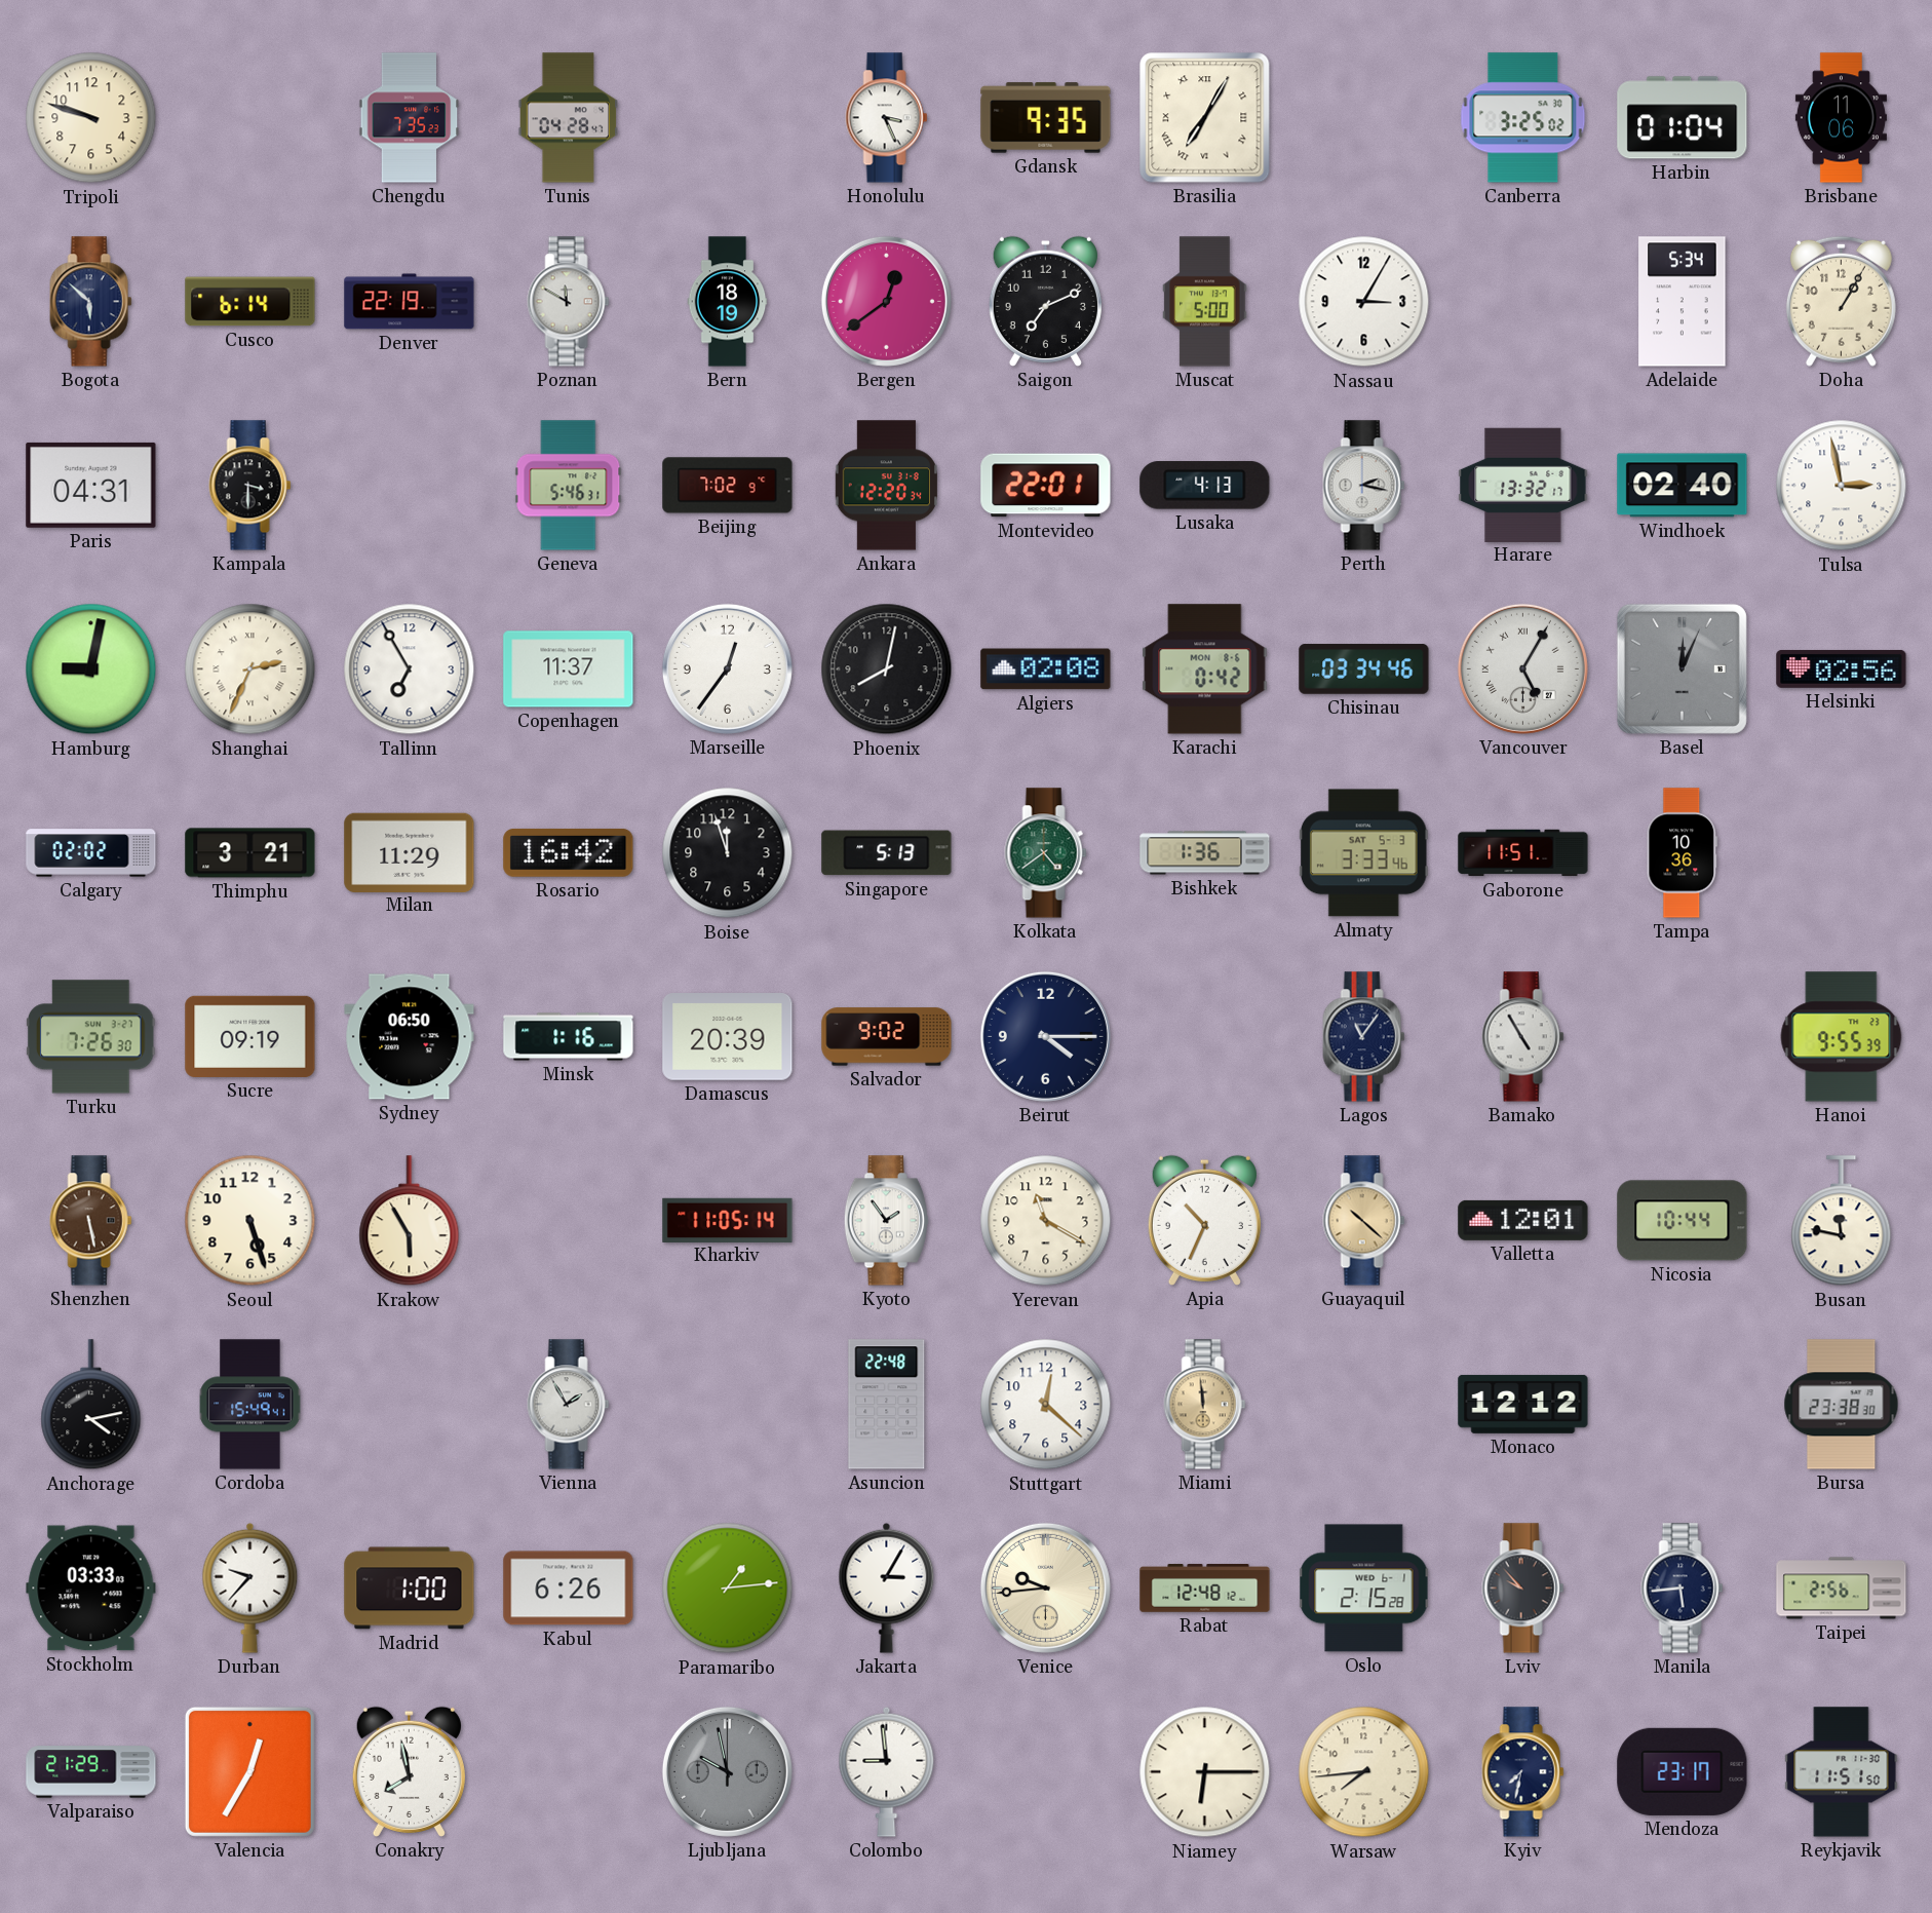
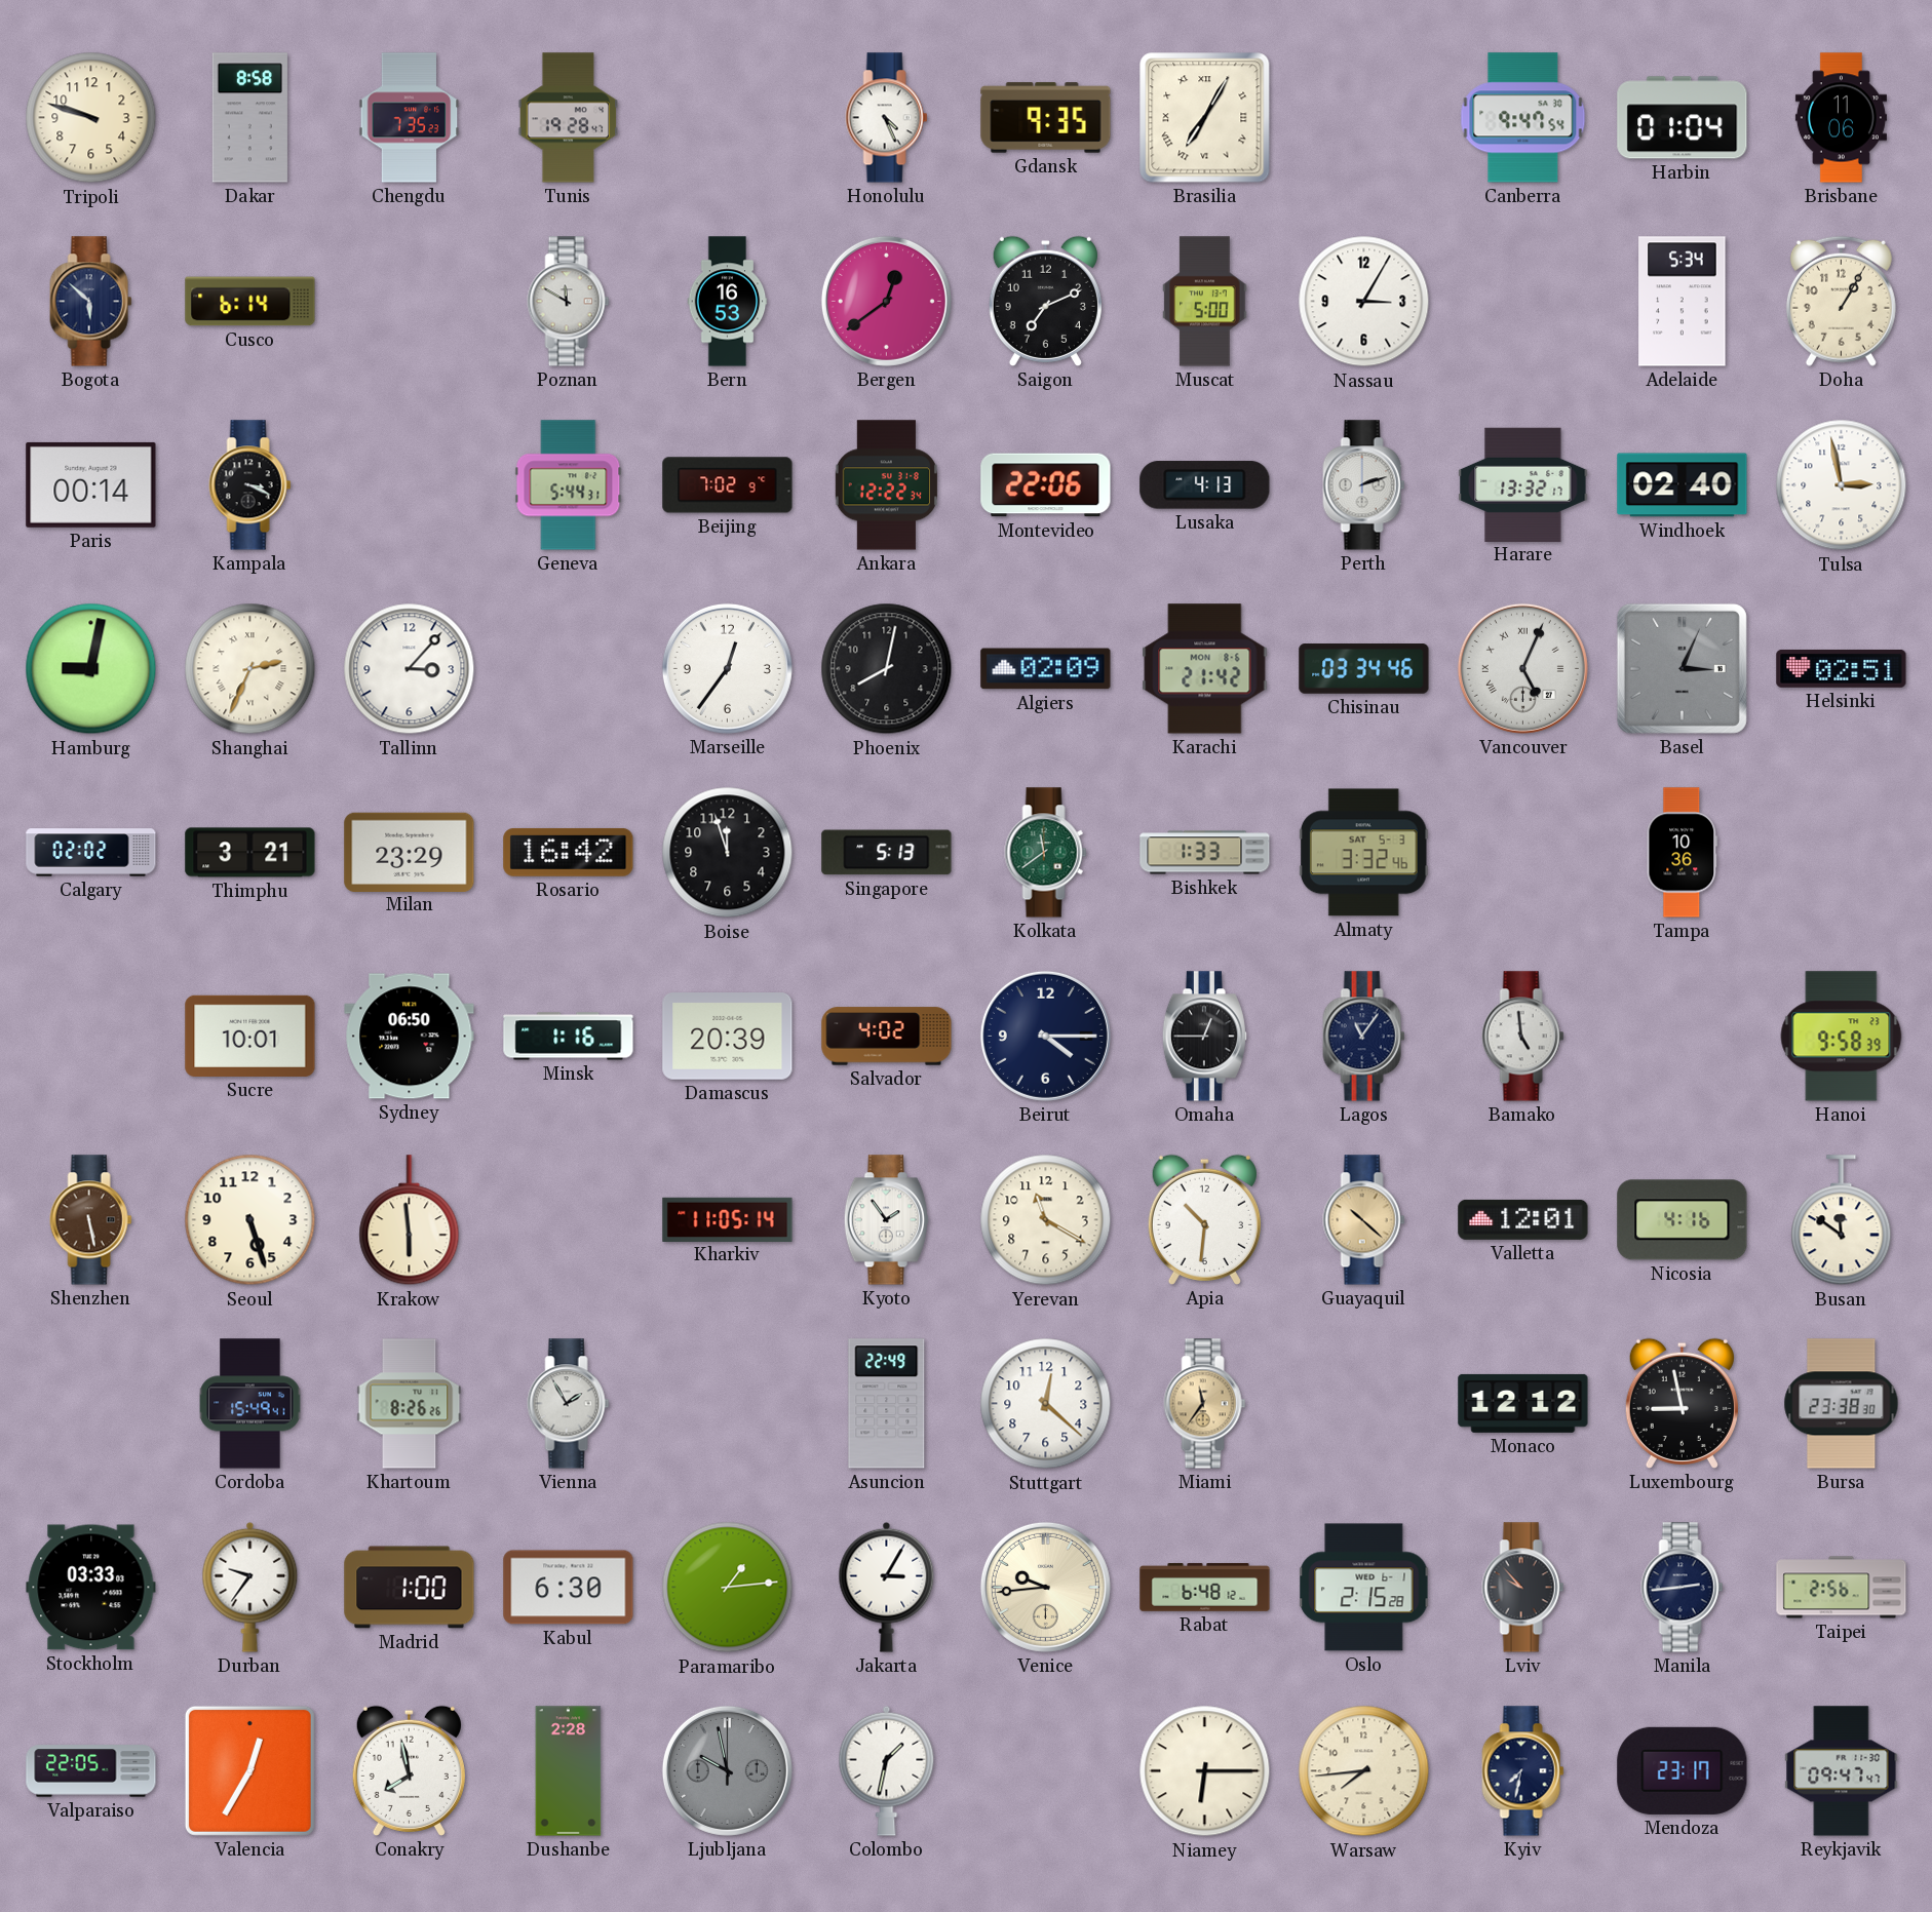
Dakar: none -> 8:58 (249, 118)
Tunis: 04:28 -> 19:28 (569, 118)
Honolulu: 3:26 -> 4:26 (887, 118)
Canberra: 3:25 -> 9:47 (1523, 118)
Denver: 22:19 -> none (410, 302)
Bern: 18:19 -> 16:53 (728, 302)
Paris: 04:31 -> 00:14 (91, 484)
Kampala: 3:30 -> 3:19 (250, 485)
Geneva: 5:46 -> 5:44 (569, 485)
Ankara: 12:20 -> 12:22 (886, 485)
Montevideo: 22:01 -> 22:06 (1046, 485)
Perth: 2:17 -> 2:12 (1364, 485)
Tallinn: 6:55 -> 3:07 (410, 669)
Copenhagen: 11:37 -> none (569, 669)
Algiers: 02:08 -> 02:09 (1046, 669)
Karachi: 0:42 -> 21:42 (1205, 669)
Vancouver: 5:05 -> 5:04 (1522, 668)
Basel: 12:04 -> 3:04 (1682, 668)
Helsinki: 02:56 -> 02:51 (1842, 668)
Milan: 11:29 -> 23:29 (410, 852)
Kolkata: 4:39 -> 11:39 (1046, 853)
Bishkek: 1:36 -> 1:33 (1205, 853)
Almaty: 3:33 -> 3:32 (1363, 853)
Gaborone: 11:51 -> none (1523, 853)
Turku: 7:26 -> none (90, 1037)
Sucre: 09:19 -> 10:01 (250, 1036)
Salvador: 9:02 -> 4:02 (887, 1037)
Omaha: none -> 12:45 (1204, 1037)
Bamako: 4:55 -> 4:59 (1523, 1037)
Hanoi: 9:55 -> 9:58 (1842, 1037)
Krakow: 5:55 -> 5:59 (410, 1220)
Apia: 10:34 -> 10:31 (1204, 1219)
Nicosia: 10:44 -> 4:16 (1683, 1220)
Busan: 11:47 -> 11:51 (1842, 1220)
Anchorage: 4:13 -> none (91, 1405)
Khartoum: none -> 8:26 (410, 1404)
Asuncion: 22:48 -> 22:49 (887, 1404)
Miami: 11:59 -> 11:36 (1205, 1404)
Luxembourg: none -> 8:58 (1682, 1403)
Durban: 9:37 -> 9:36 (250, 1587)
Kabul: 6:26 -> 6:30 (569, 1588)
Rabat: 12:48 -> 6:48 (1205, 1588)
Manila: 5:44 -> 2:44 (1683, 1588)
Valparaiso: 21:29 -> 22:05 (91, 1771)
Dushanbe: none -> 2:28 (569, 1771)
Colombo: 8:59 -> 1:32 (887, 1770)
Reykjavik: 11:51 -> 09:47 (1842, 1771)
